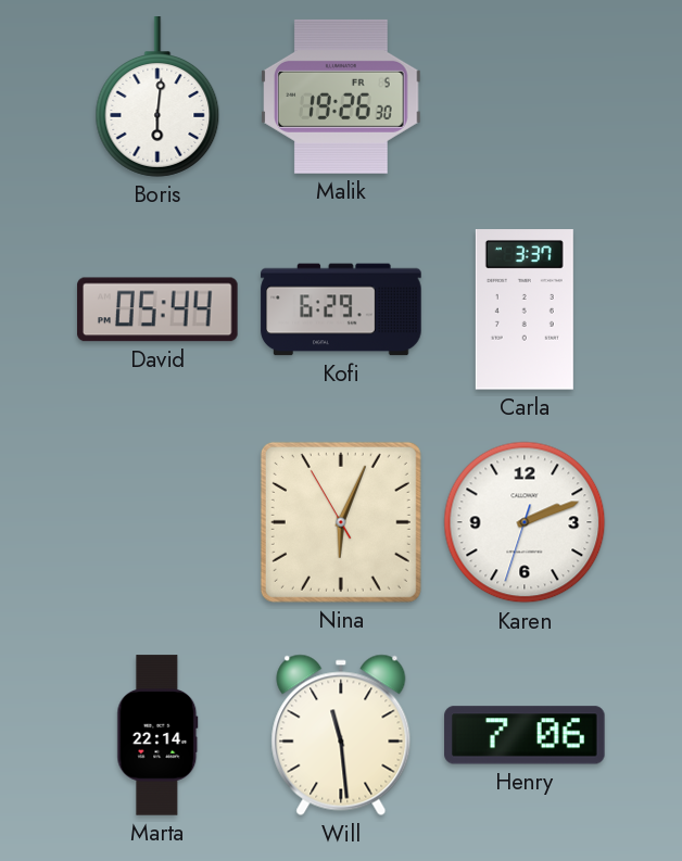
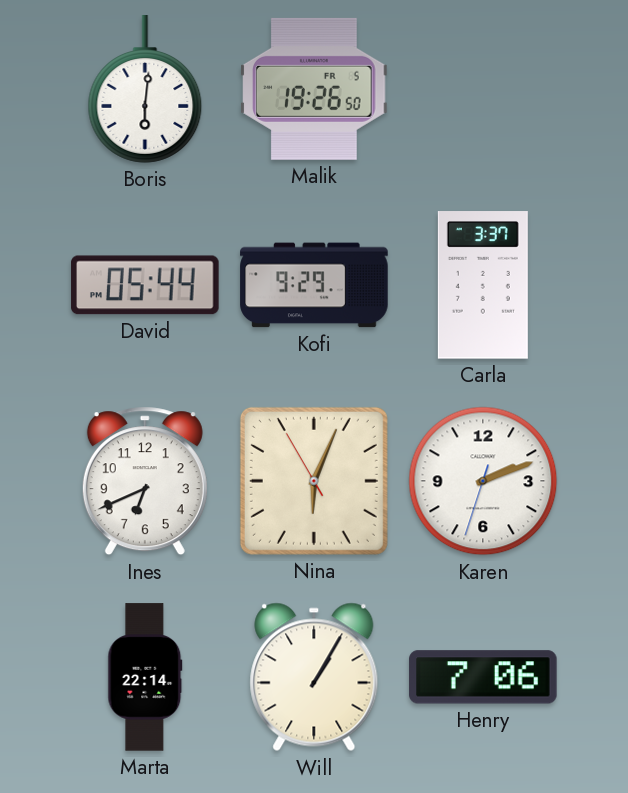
Malik: 19:26:30 -> 19:26:50 (314, 89)
Kofi: 6:29 -> 9:29 (314, 285)
Ines: none -> 6:41 (145, 481)
Will: 11:29 -> 1:05 (314, 677)
